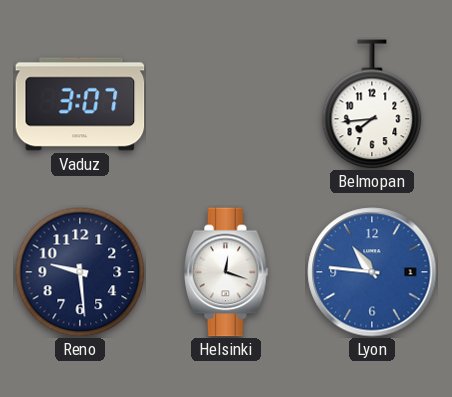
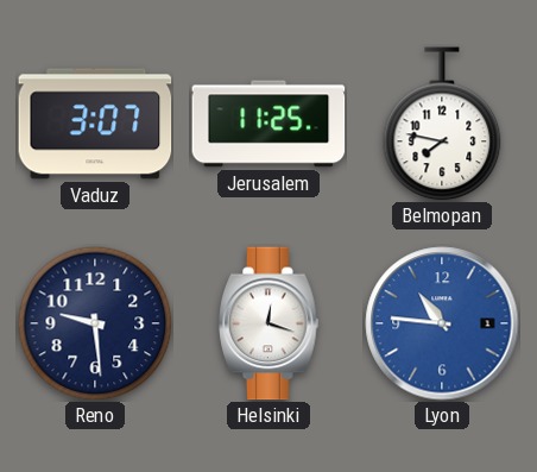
Jerusalem: none -> 11:25 (268, 124)
Belmopan: 7:44 -> 7:47 (442, 124)
